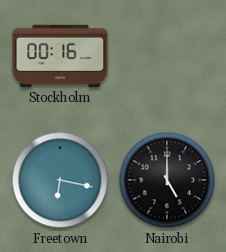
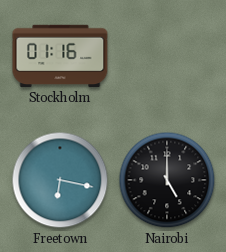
Stockholm: 00:16 -> 01:16 (60, 56)
